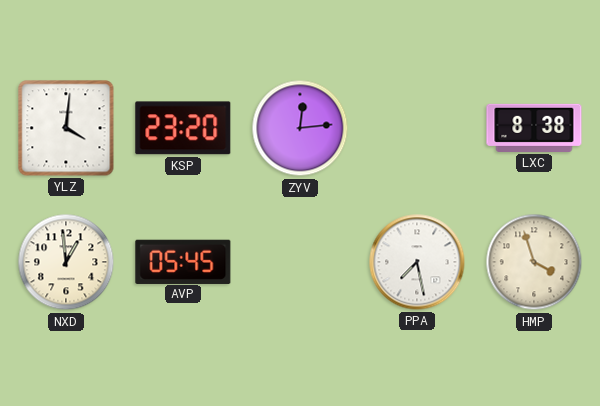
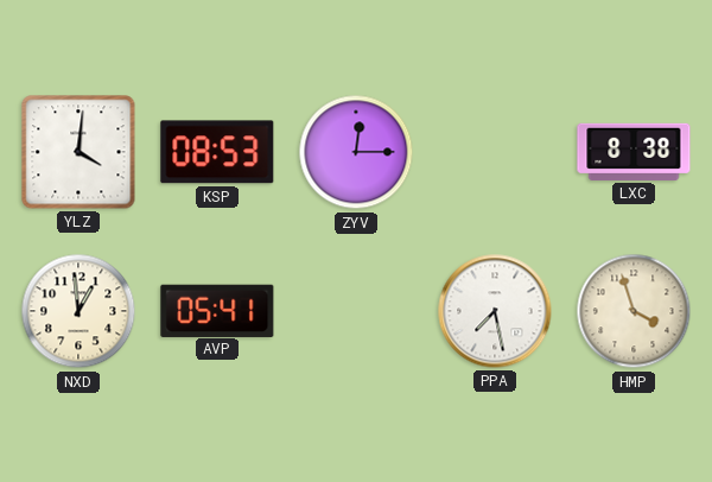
KSP: 23:20 -> 08:53 (217, 152)
ZYV: 12:14 -> 12:15 (356, 152)
AVP: 05:45 -> 05:41 (217, 310)
